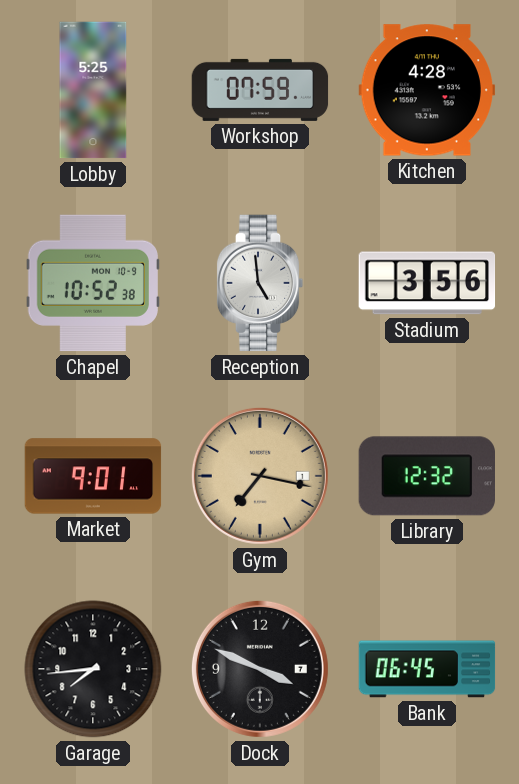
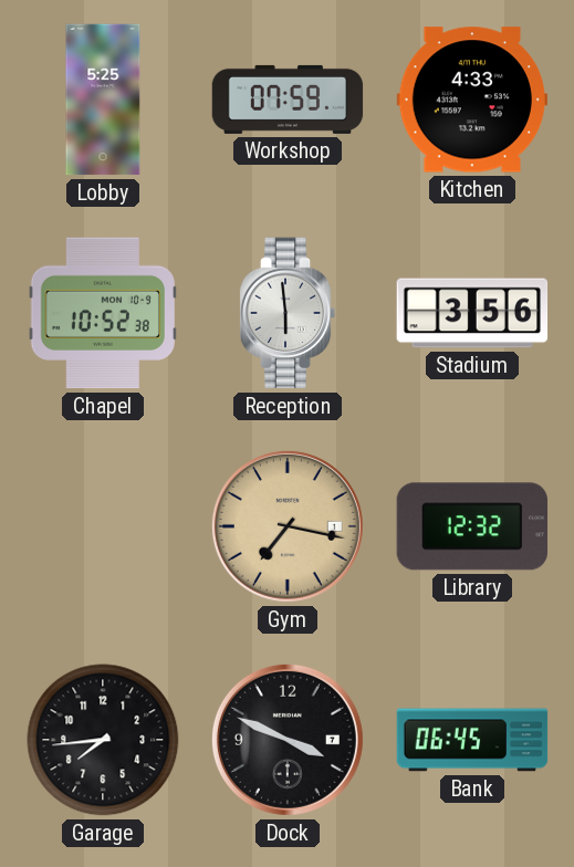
Kitchen: 4:28 -> 4:33 (472, 100)
Reception: 4:59 -> 5:59 (288, 313)
Market: 9:01 -> none (93, 476)
